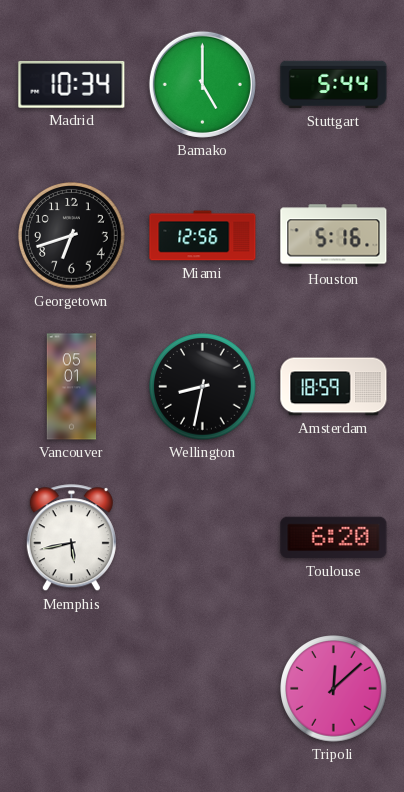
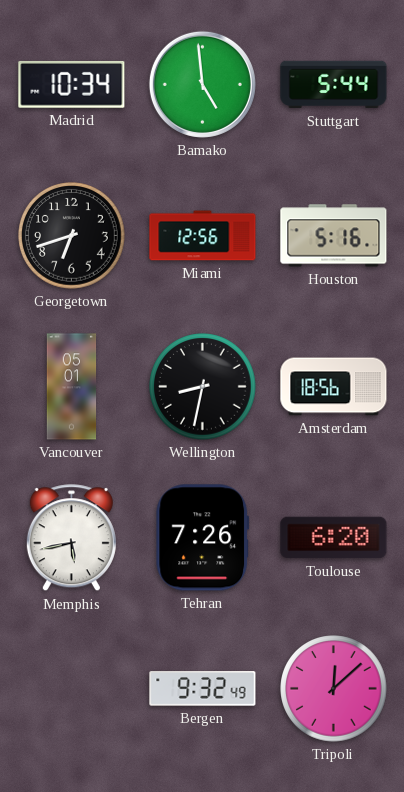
Bamako: 5:00 -> 4:59 (202, 84)
Amsterdam: 18:59 -> 18:56 (334, 387)
Tehran: none -> 7:26 (203, 538)
Bergen: none -> 9:32 (203, 689)
